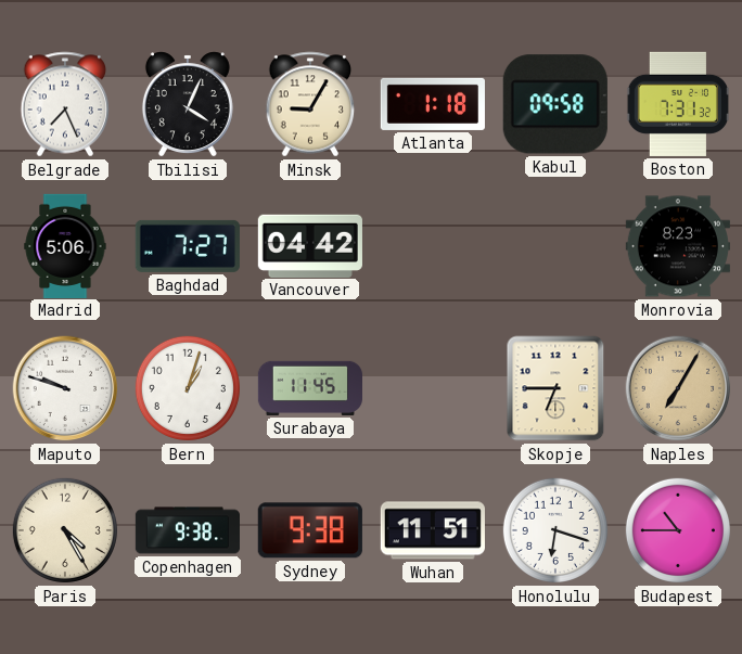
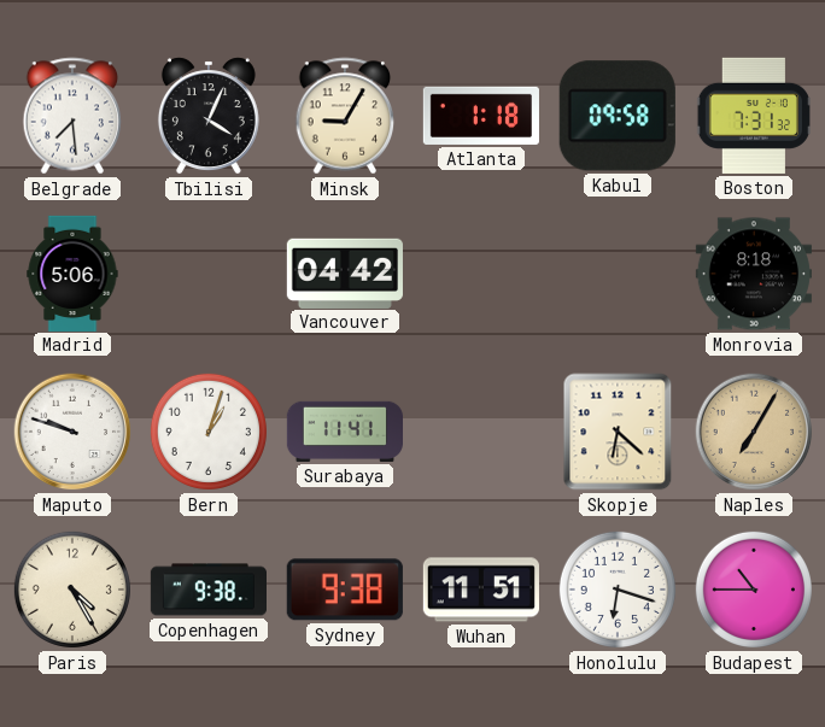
Belgrade: 7:26 -> 7:29 (72, 116)
Baghdad: 7:27 -> none (188, 246)
Monrovia: 8:23 -> 8:18 (754, 274)
Surabaya: 11:45 -> 11:41 (344, 432)
Skopje: 6:45 -> 6:22 (618, 432)
